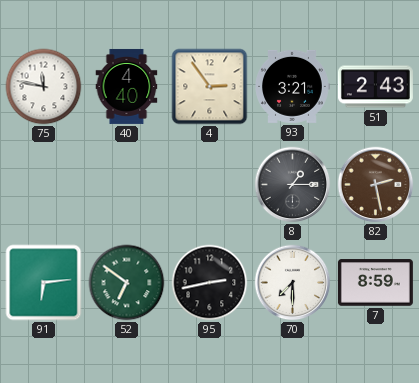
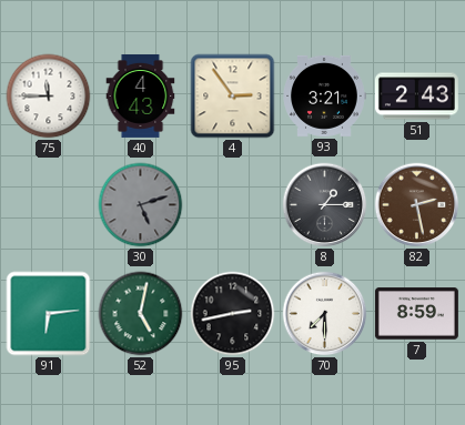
75: 11:47 -> 11:45 (49, 97)
40: 4:40 -> 4:43 (141, 95)
30: none -> 5:12 (141, 205)
52: 6:51 -> 5:02 (141, 314)
